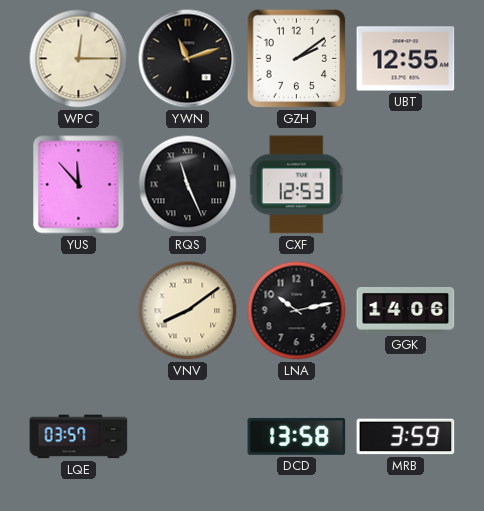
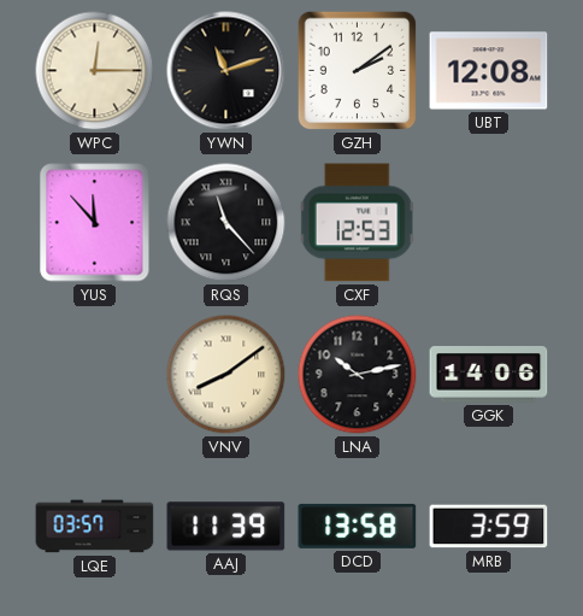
UBT: 12:55 -> 12:08 (489, 71)
RQS: 11:26 -> 11:23 (226, 223)
AAJ: none -> 11:39 (226, 527)
